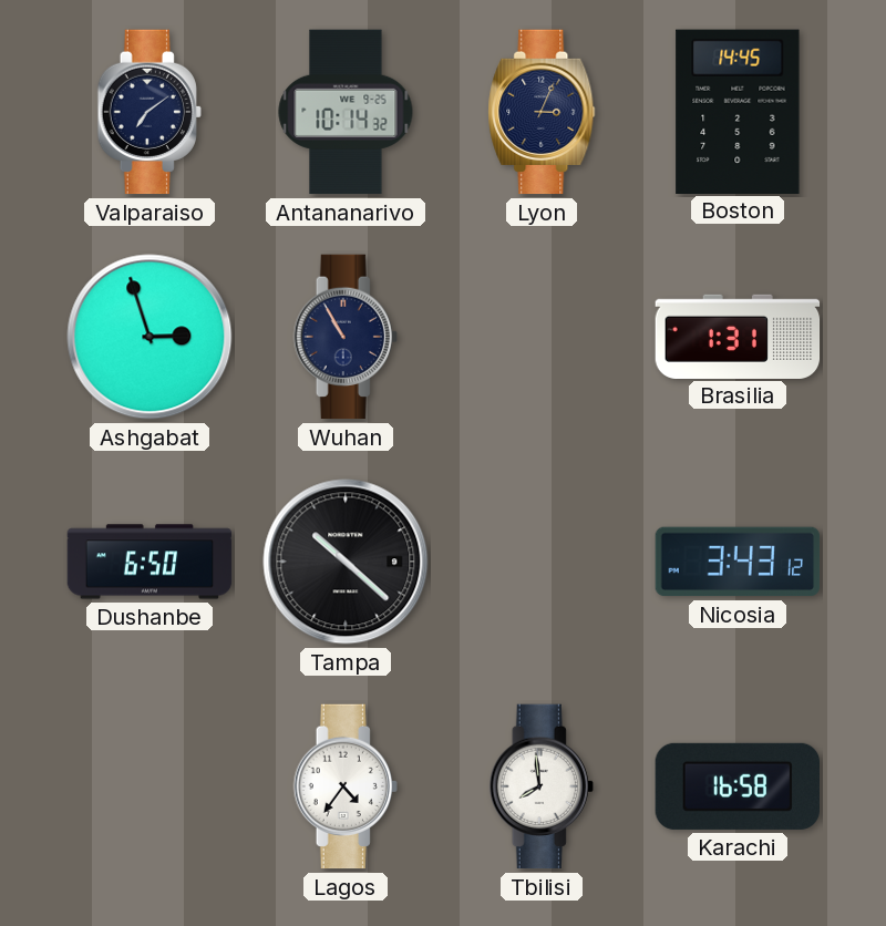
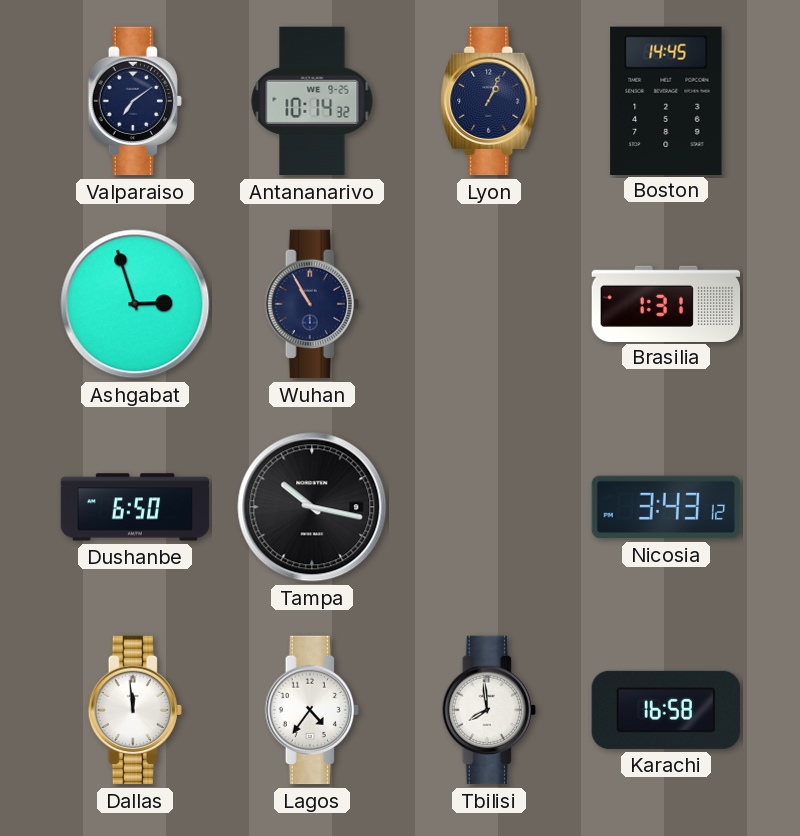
Lyon: 3:04 -> 1:04 (489, 101)
Tampa: 10:22 -> 10:17 (312, 507)
Dallas: none -> 11:59 (135, 710)
